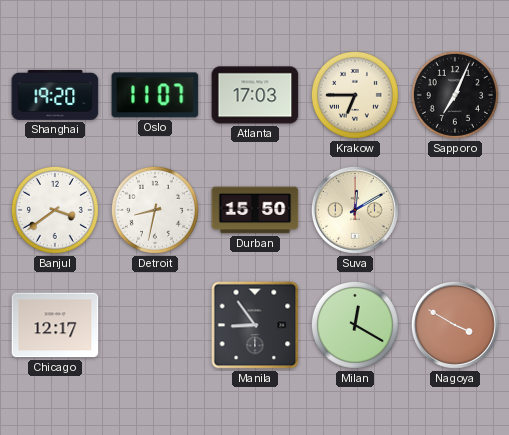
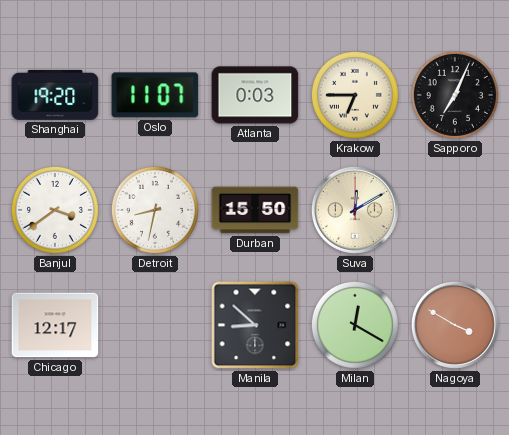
Atlanta: 17:03 -> 0:03 (255, 95)
Manila: 8:54 -> 8:52 (255, 325)
